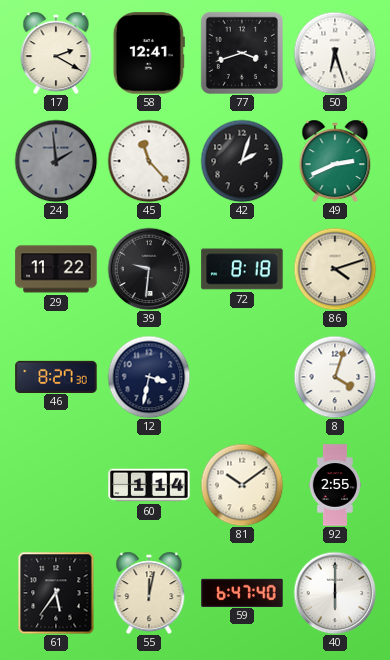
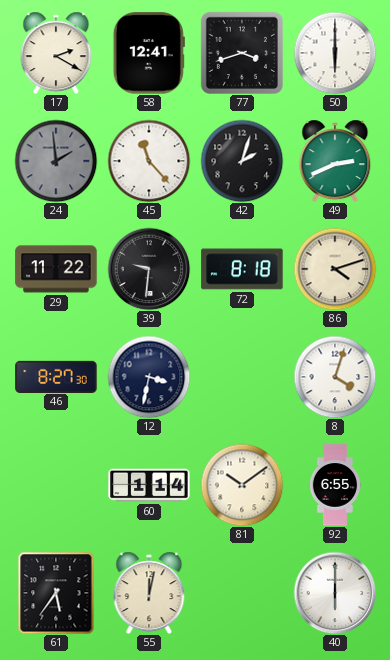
50: 6:27 -> 6:00 (335, 53)
92: 2:55 -> 6:55 (334, 485)
59: 6:47 -> none (242, 592)
